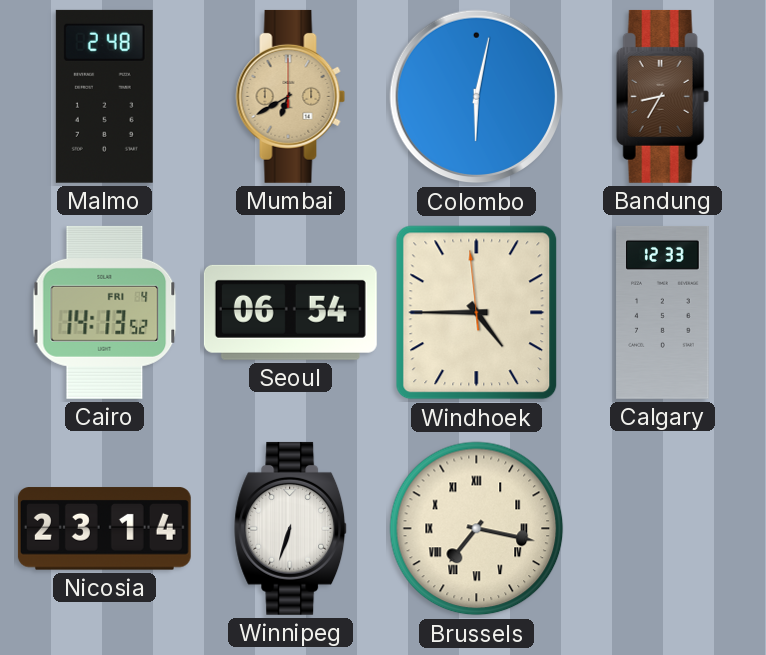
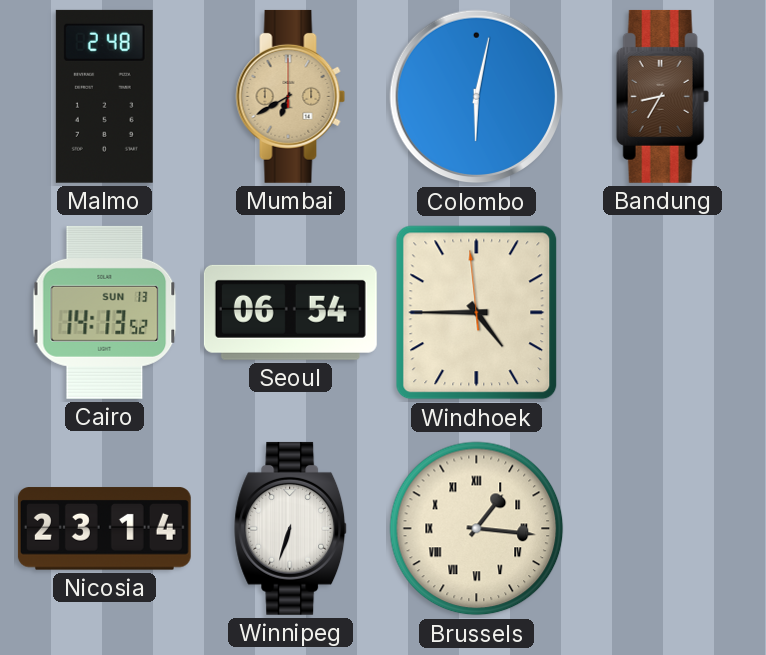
Cairo date: FRI 4 -> SUN 13 (105, 312)
Calgary: 12:33 -> none (663, 312)
Brussels: 7:17 -> 1:16 (477, 529)
